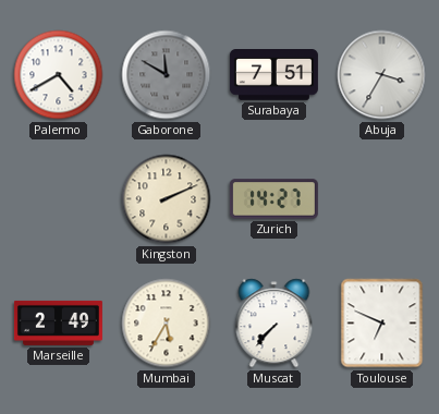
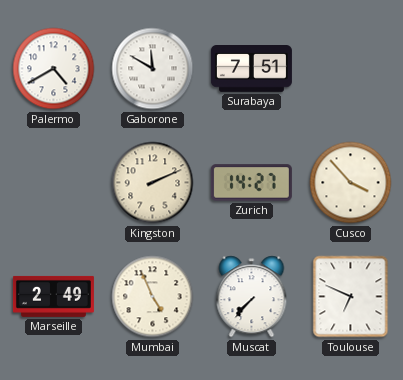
Gaborone dial: grey -> white (153, 69)
Abuja: 3:35 -> none (382, 75)
Cusco: none -> 3:53 (351, 183)
Mumbai: 5:35 -> 4:56 (153, 297)
